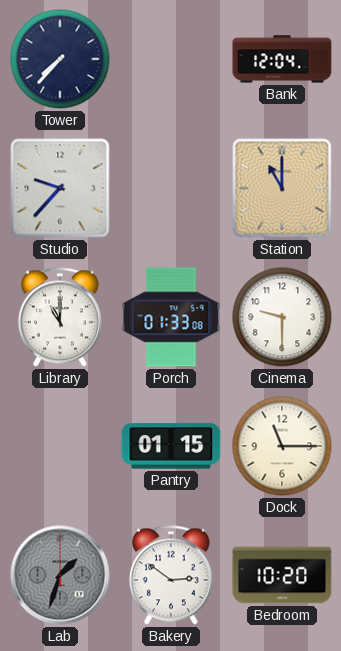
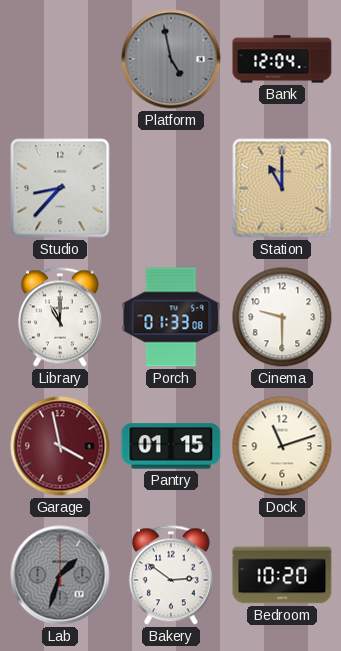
Tower: 7:37 -> none (60, 59)
Platform: none -> 4:58 (171, 59)
Studio: 9:37 -> 8:37 (60, 188)
Garage: none -> 3:58 (60, 446)
Dock: 11:15 -> 11:12 (282, 446)
